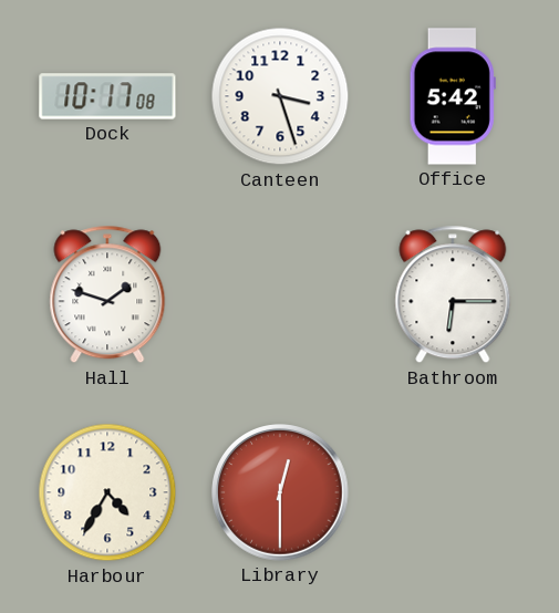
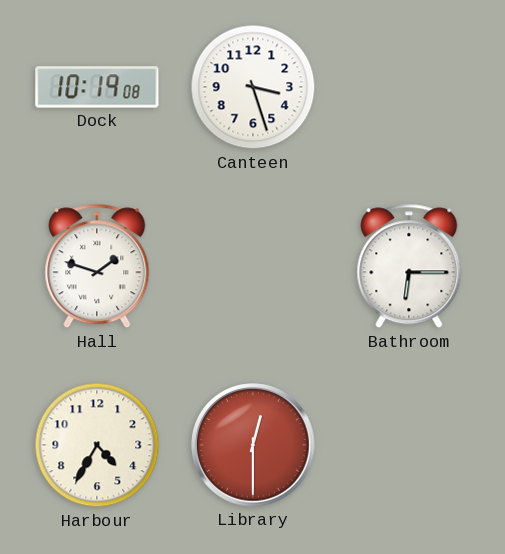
Dock: 10:17 -> 10:19 (97, 87)
Office: 5:42 -> none (453, 96)
